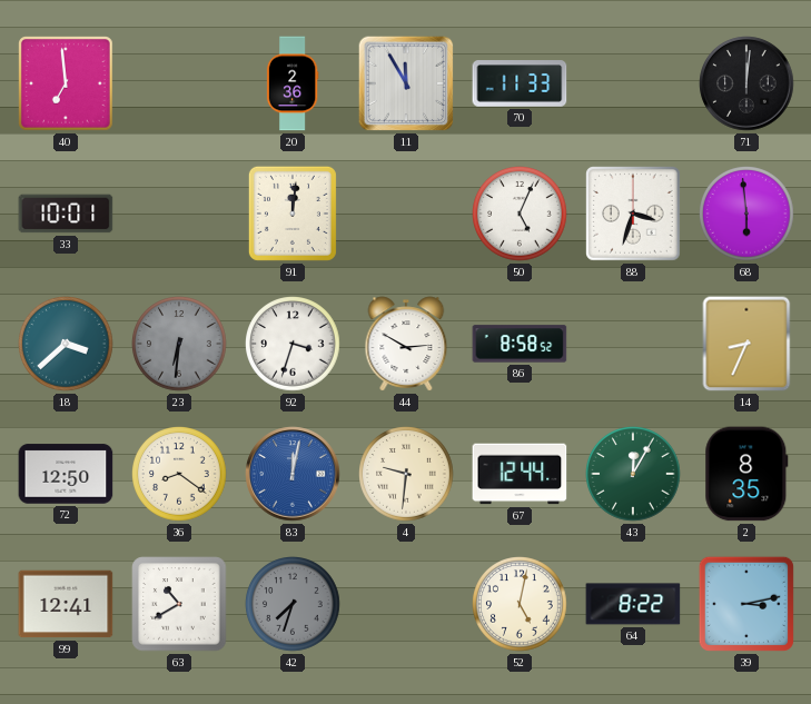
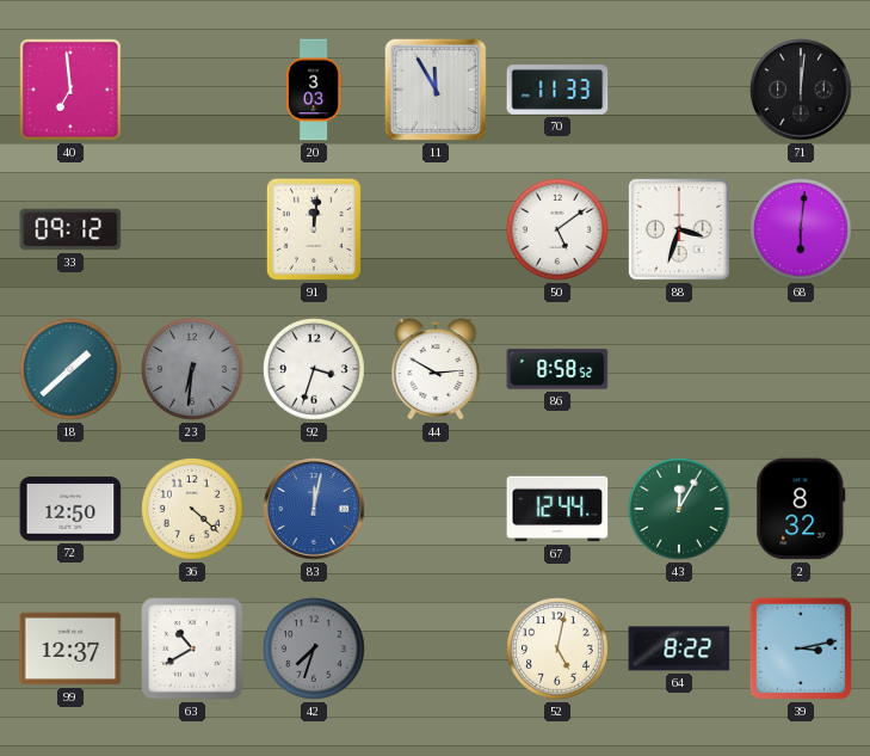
20: 2:36 -> 3:03 (314, 90)
33: 10:01 -> 09:12 (70, 229)
50: 5:04 -> 5:09 (559, 231)
68: 5:59 -> 6:01 (802, 231)
18: 3:38 -> 1:38 (72, 370)
14: 8:34 -> none (746, 344)
36: 8:21 -> 4:22 (193, 510)
4: 9:31 -> none (407, 475)
2: 8:35 -> 8:32 (801, 509)
99: 12:41 -> 12:37 (70, 649)
